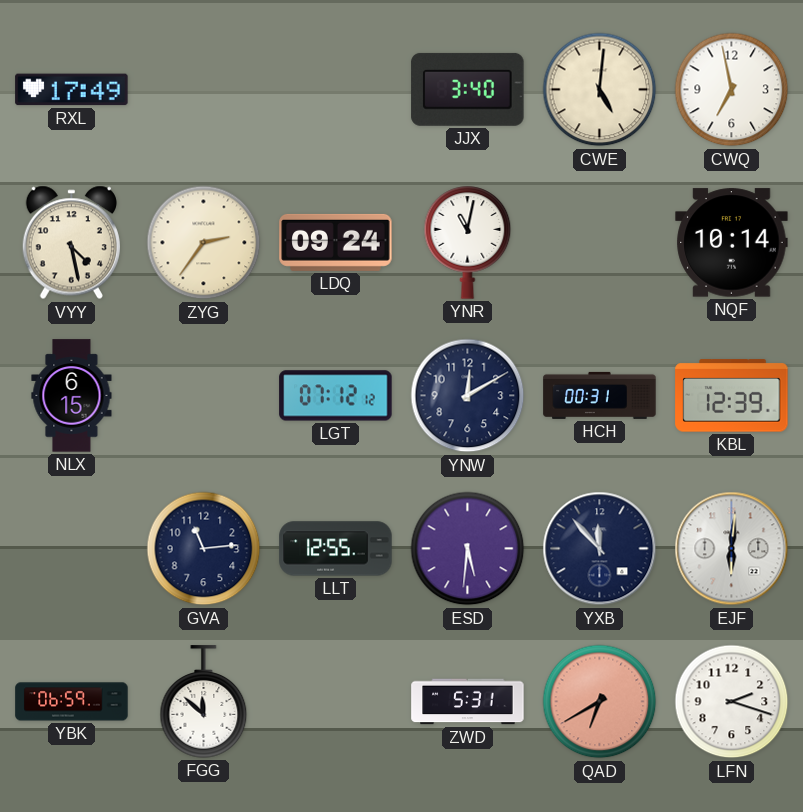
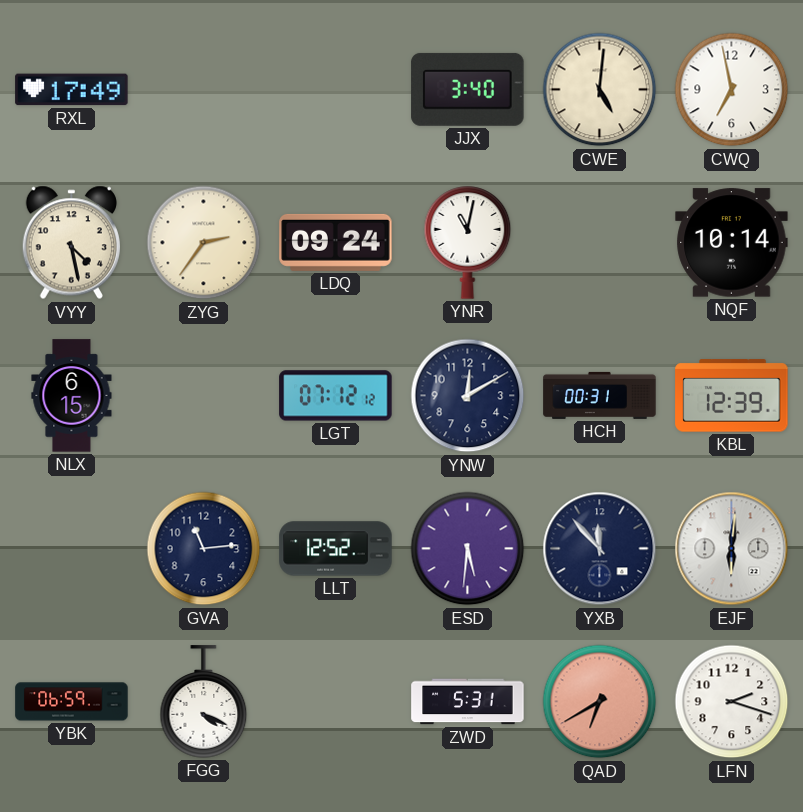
LLT: 12:55 -> 12:52 (336, 549)
FGG: 11:52 -> 4:19 (204, 702)
